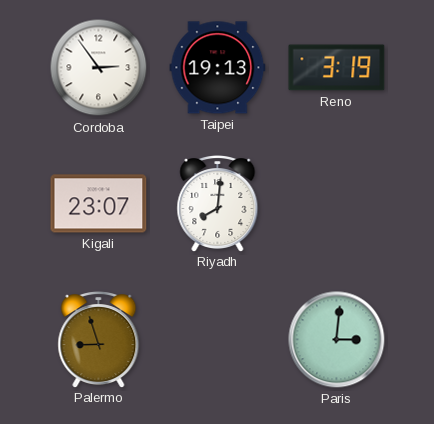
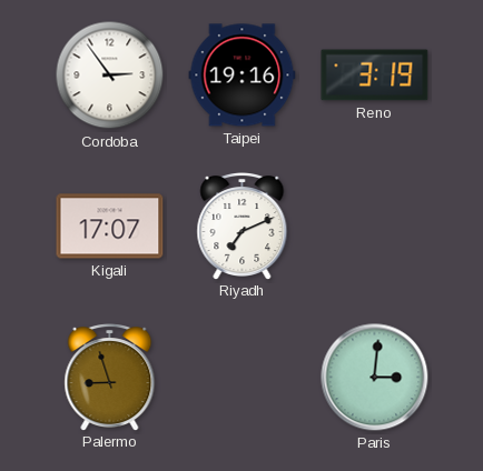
Taipei: 19:13 -> 19:16 (243, 76)
Kigali: 23:07 -> 17:07 (110, 227)
Riyadh: 8:01 -> 7:11 (243, 227)
